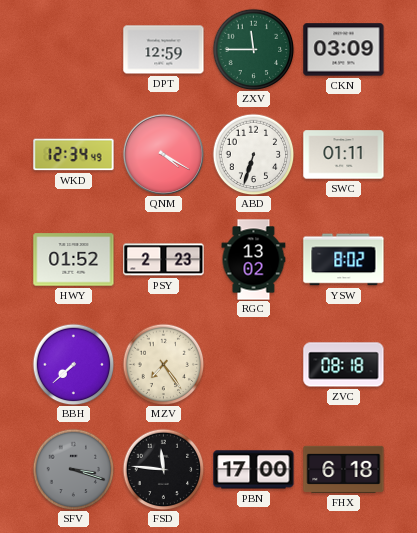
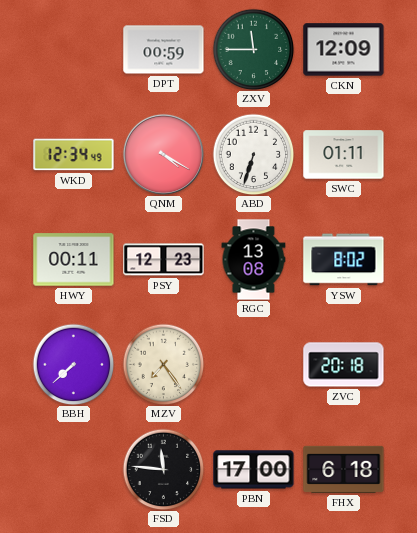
DPT: 12:59 -> 00:59 (164, 50)
CKN: 03:09 -> 12:09 (344, 50)
HWY: 01:52 -> 00:11 (74, 260)
PSY: 2:23 -> 12:23 (164, 260)
RGC: 13:02 -> 13:08 (254, 260)
ZVC: 08:18 -> 20:18 (344, 365)
SFV: 3:18 -> none (73, 469)
